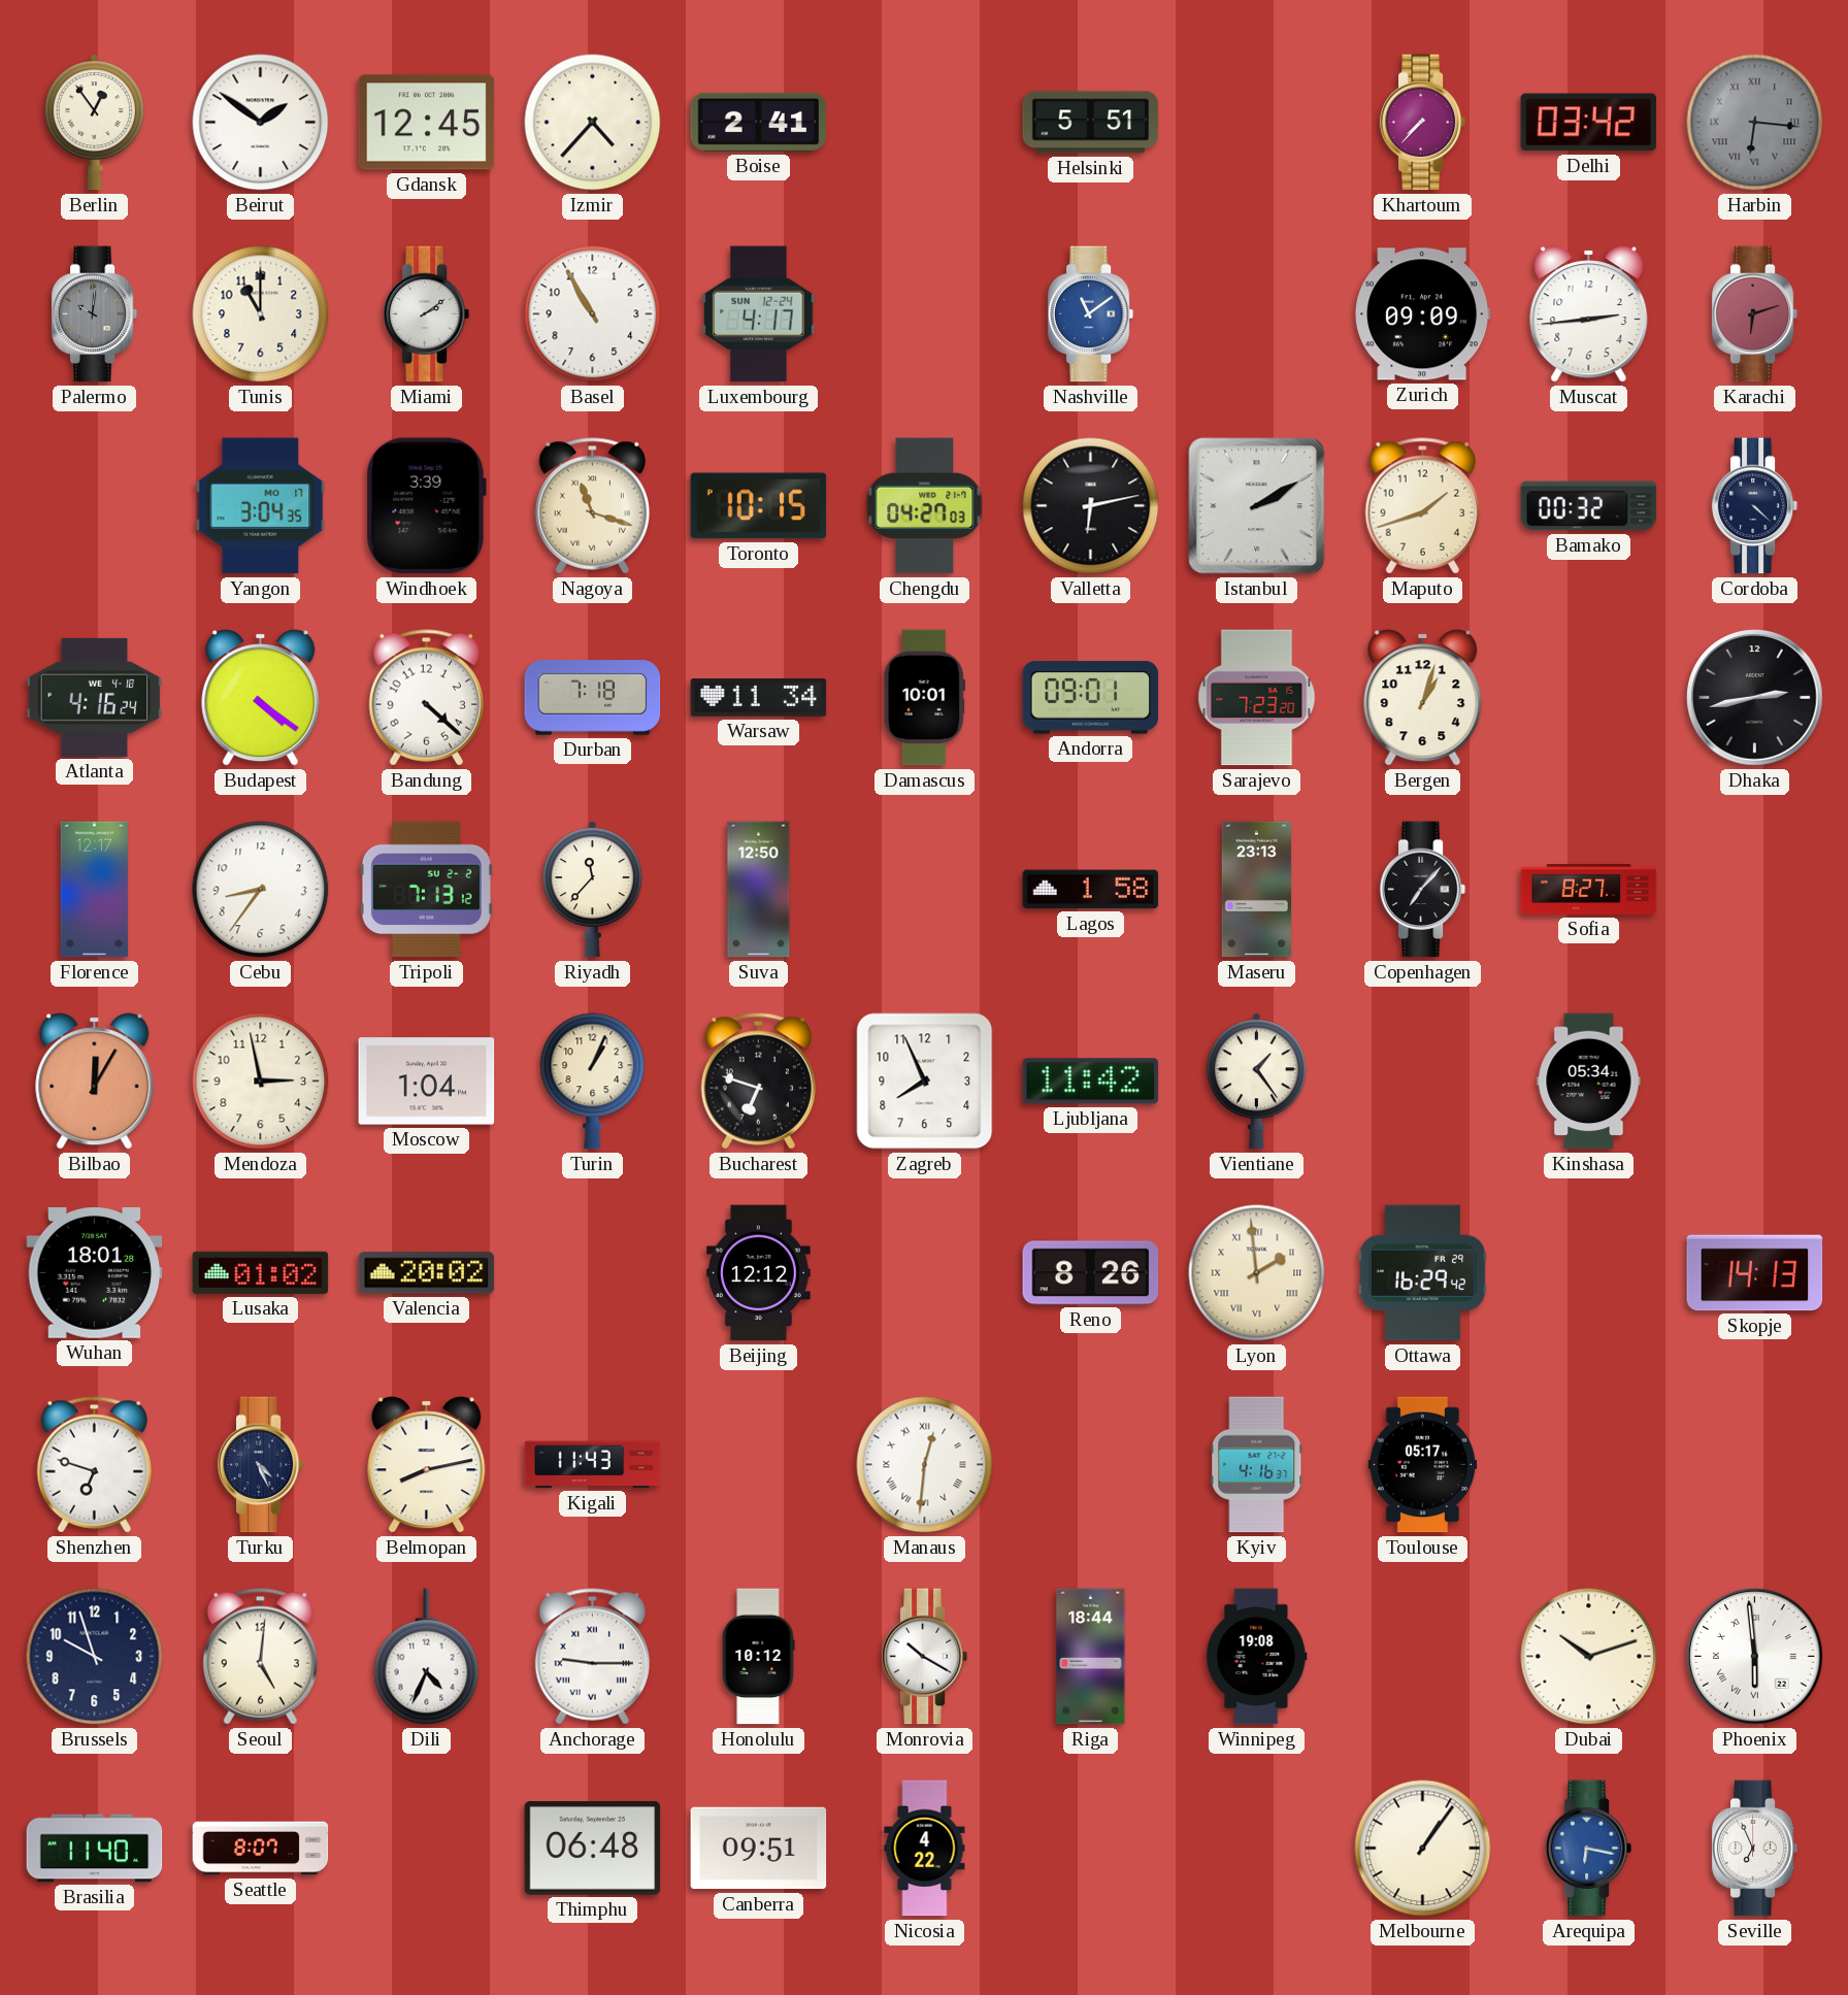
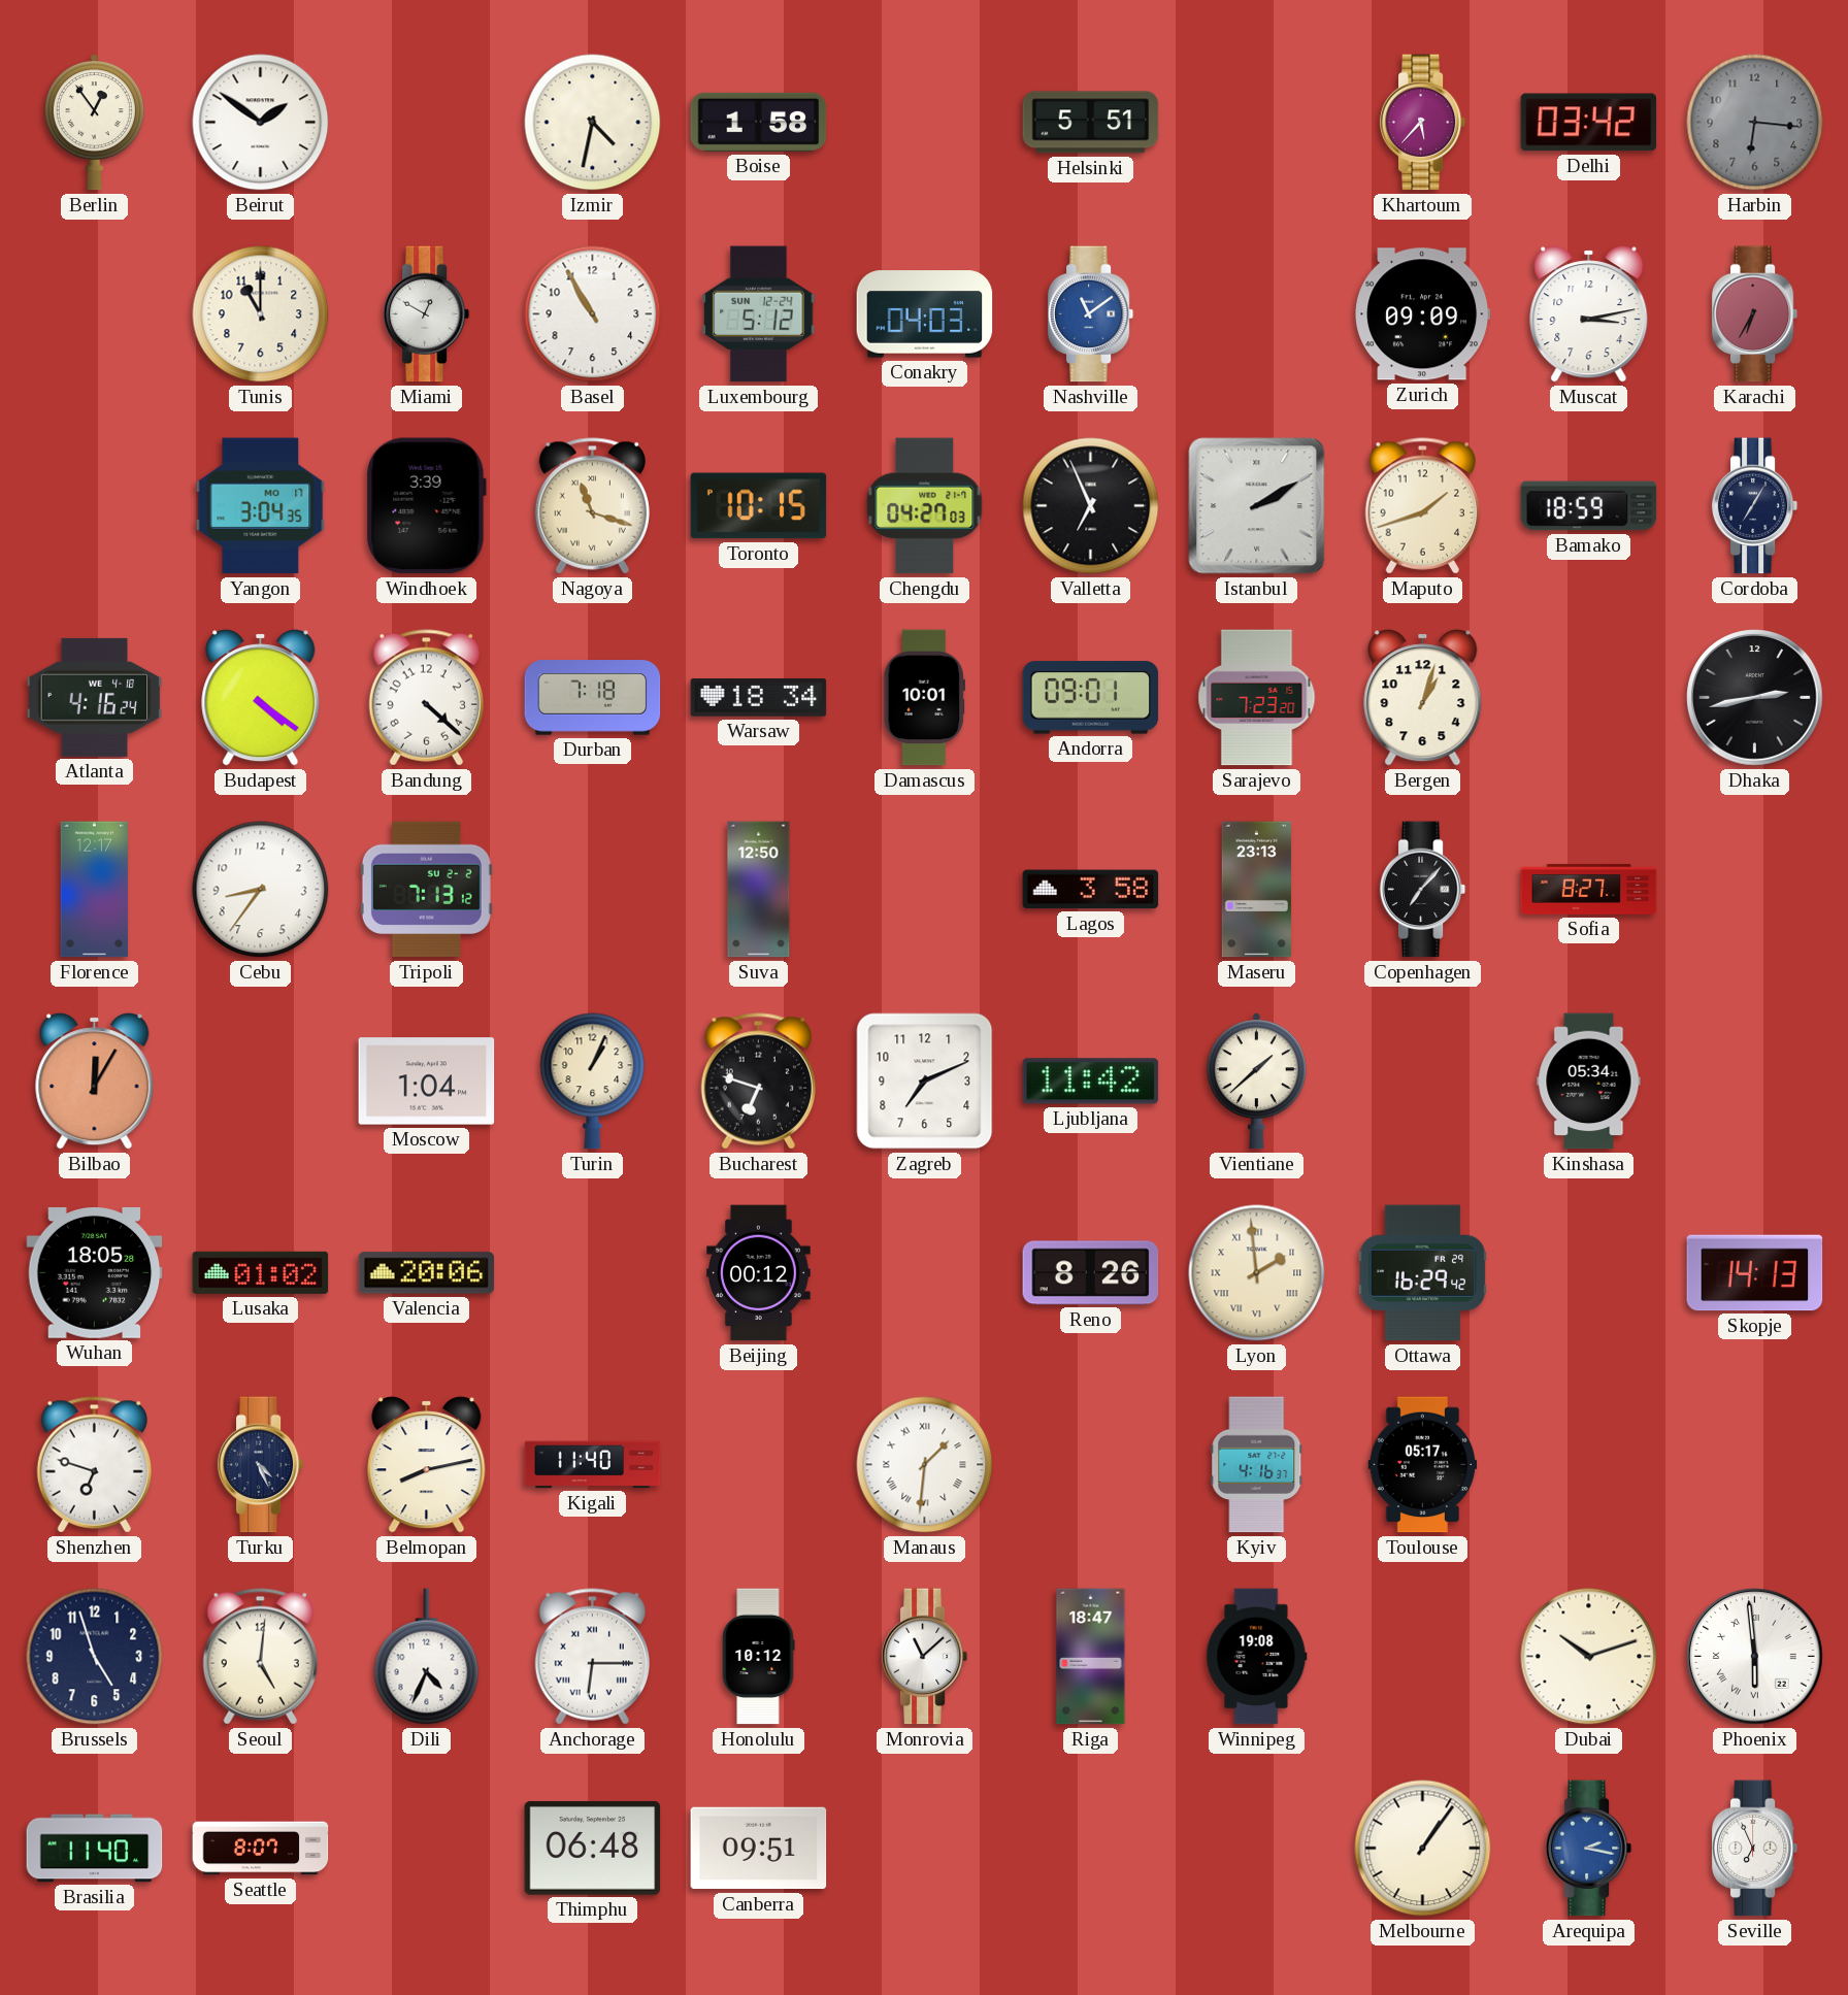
Gdansk: 12:45 -> none (427, 123)
Izmir: 4:37 -> 4:32 (593, 123)
Boise: 2:41 -> 1:58 (759, 122)
Khartoum: 7:37 -> 5:37 (1423, 123)
Harbin numerals: Roman -> Arabic (1755, 123)
Palermo: 10:01 -> none (95, 314)
Miami: 2:09 -> 12:50 (427, 314)
Luxembourg: 4:17 -> 5:12 (759, 314)
Conakry: none -> 04:03 (925, 314)
Muscat: 2:44 -> 3:13 (1589, 314)
Karachi: 6:12 -> 6:35 (1755, 314)
Valletta: 6:13 -> 6:56 (1091, 506)
Bamako: 00:32 -> 18:59 (1589, 506)
Cordoba: 4:22 -> 7:05 (1755, 506)
Warsaw: 11:34 -> 18:34 (759, 698)
Riyadh: 11:37 -> none (592, 890)
Lagos: 1:58 -> 3:58 (1091, 890)
Mendoza: 2:58 -> none (261, 1082)
Zagreb: 7:56 -> 7:11 (925, 1082)
Vientiane: 1:24 -> 1:38 (1256, 1082)
Wuhan: 18:01 -> 18:05 (95, 1272)
Valencia: 20:02 -> 20:06 (427, 1273)
Beijing: 12:12 -> 00:12 (759, 1273)
Kigali: 11:43 -> 11:40 (593, 1465)
Manaus: 12:31 -> 1:31 (925, 1465)
Brussels: 9:57 -> 4:57 (95, 1657)
Anchorage: 9:15 -> 6:15 (592, 1657)
Monrovia: 10:20 -> 11:08 (925, 1657)
Riga: 18:44 -> 18:47 (1091, 1657)
Nicosia: 4:22 -> none (925, 1849)
Arequipa: 6:17 -> 2:17 (1589, 1849)
